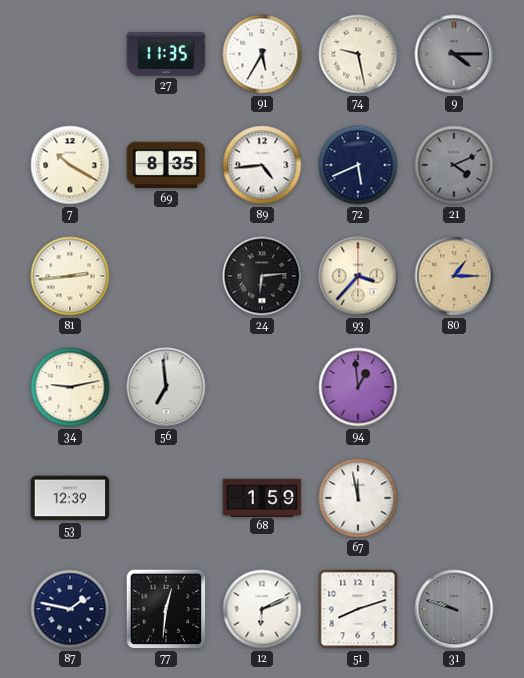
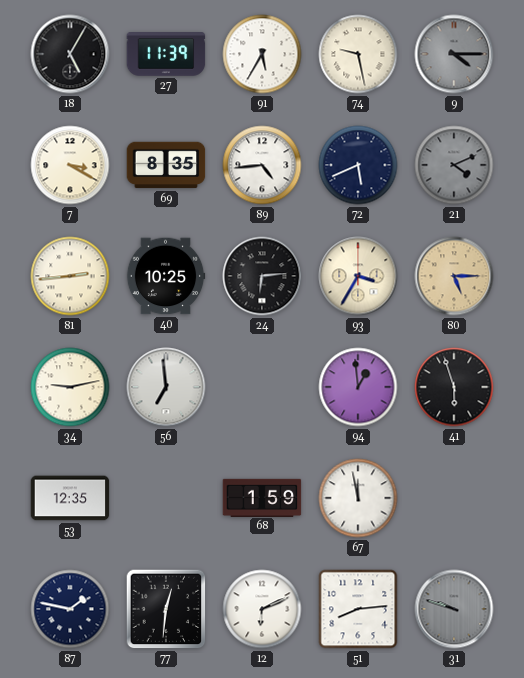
18: none -> 5:05 (70, 54)
27: 11:35 -> 11:39 (166, 54)
7: 10:20 -> 3:20 (70, 165)
40: none -> 10:25 (166, 276)
93: 3:37 -> 3:35 (358, 276)
80: 1:15 -> 5:15 (454, 276)
41: none -> 5:57 (454, 387)
53: 12:39 -> 12:35 (70, 498)
51: 8:12 -> 8:14 (358, 609)
